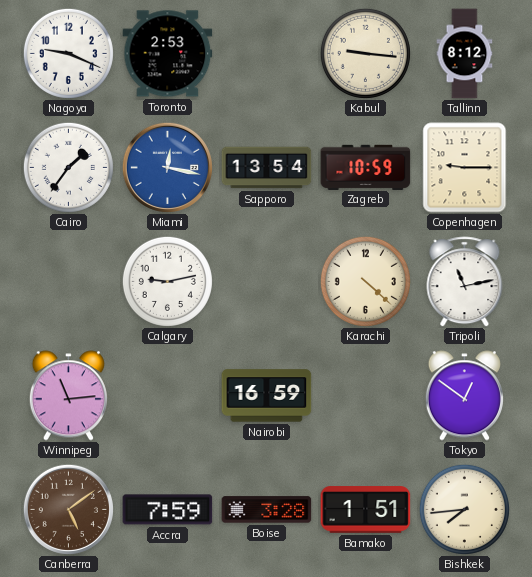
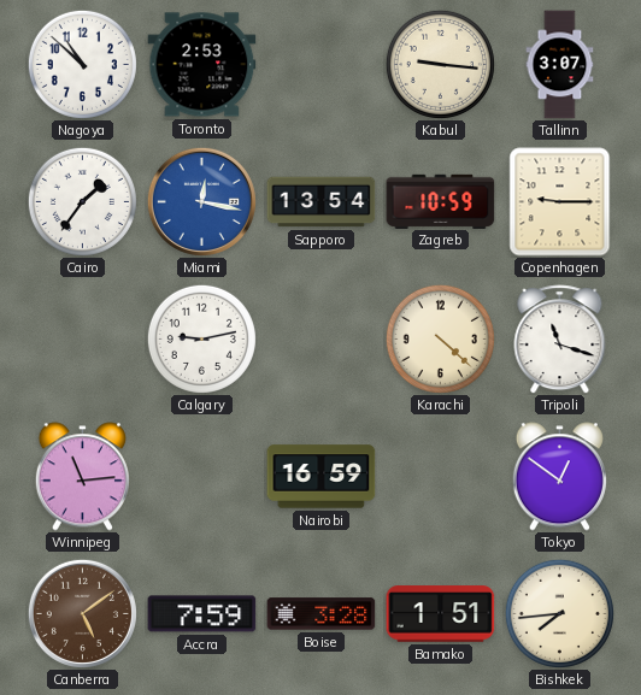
Nagoya: 9:19 -> 10:52 (82, 64)
Tallinn: 8:12 -> 3:07 (560, 65)
Tripoli: 11:13 -> 11:18 (560, 340)
